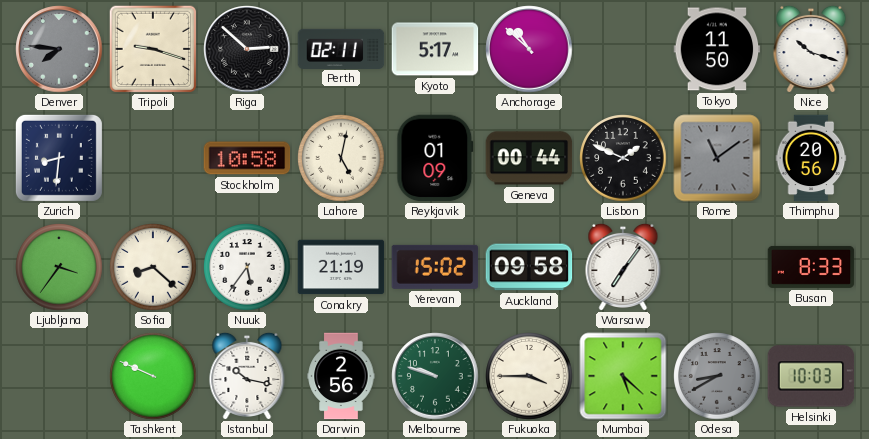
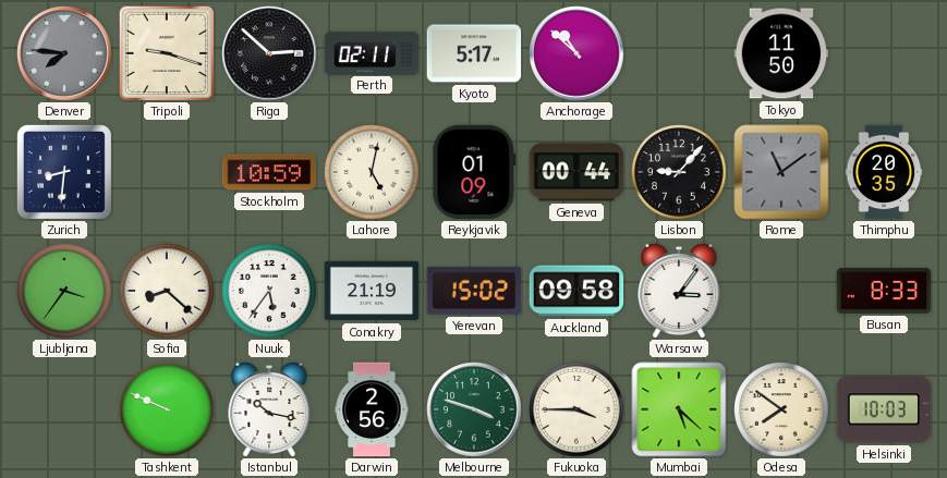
Nice: 10:18 -> none (811, 48)
Stockholm: 10:58 -> 10:59 (269, 172)
Lisbon: 1:49 -> 9:07 (679, 172)
Thimphu: 20:56 -> 20:35 (884, 172)
Warsaw: 7:06 -> 3:06 (679, 290)
Melbourne: 9:48 -> 3:48 (474, 409)
Odesa: 8:40 -> 7:51 (781, 409)
Odesa dial: grey -> cream (781, 409)
